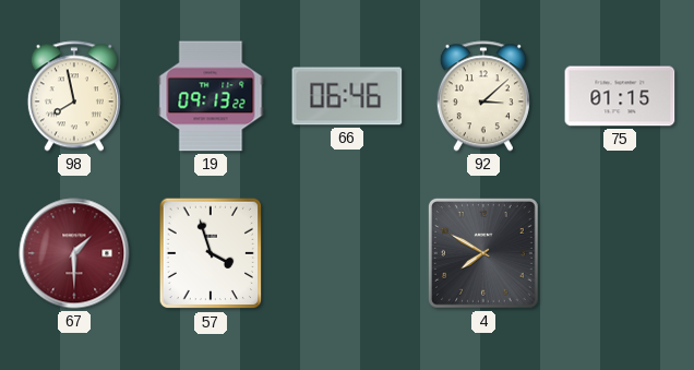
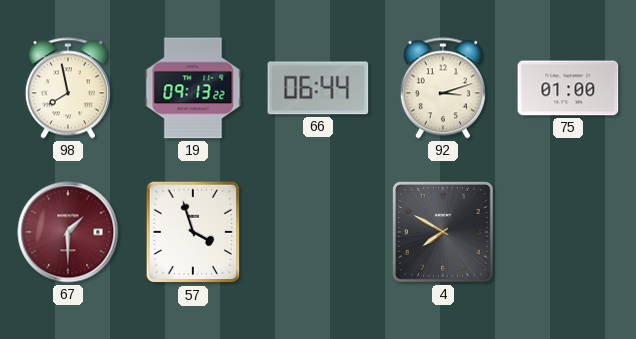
66: 06:46 -> 06:44 (318, 88)
92: 3:08 -> 3:12 (443, 88)
75: 01:15 -> 01:00 (568, 88)
